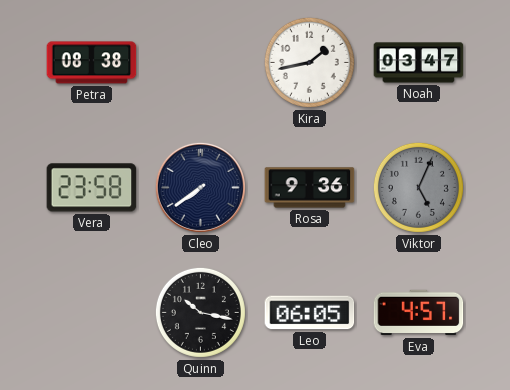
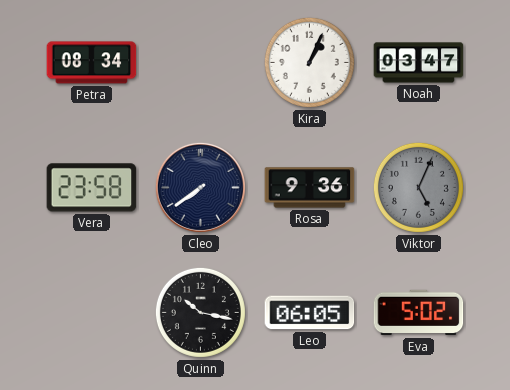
Petra: 08:38 -> 08:34 (92, 63)
Kira: 1:43 -> 1:04 (309, 62)
Eva: 4:57 -> 5:02 (419, 313)
